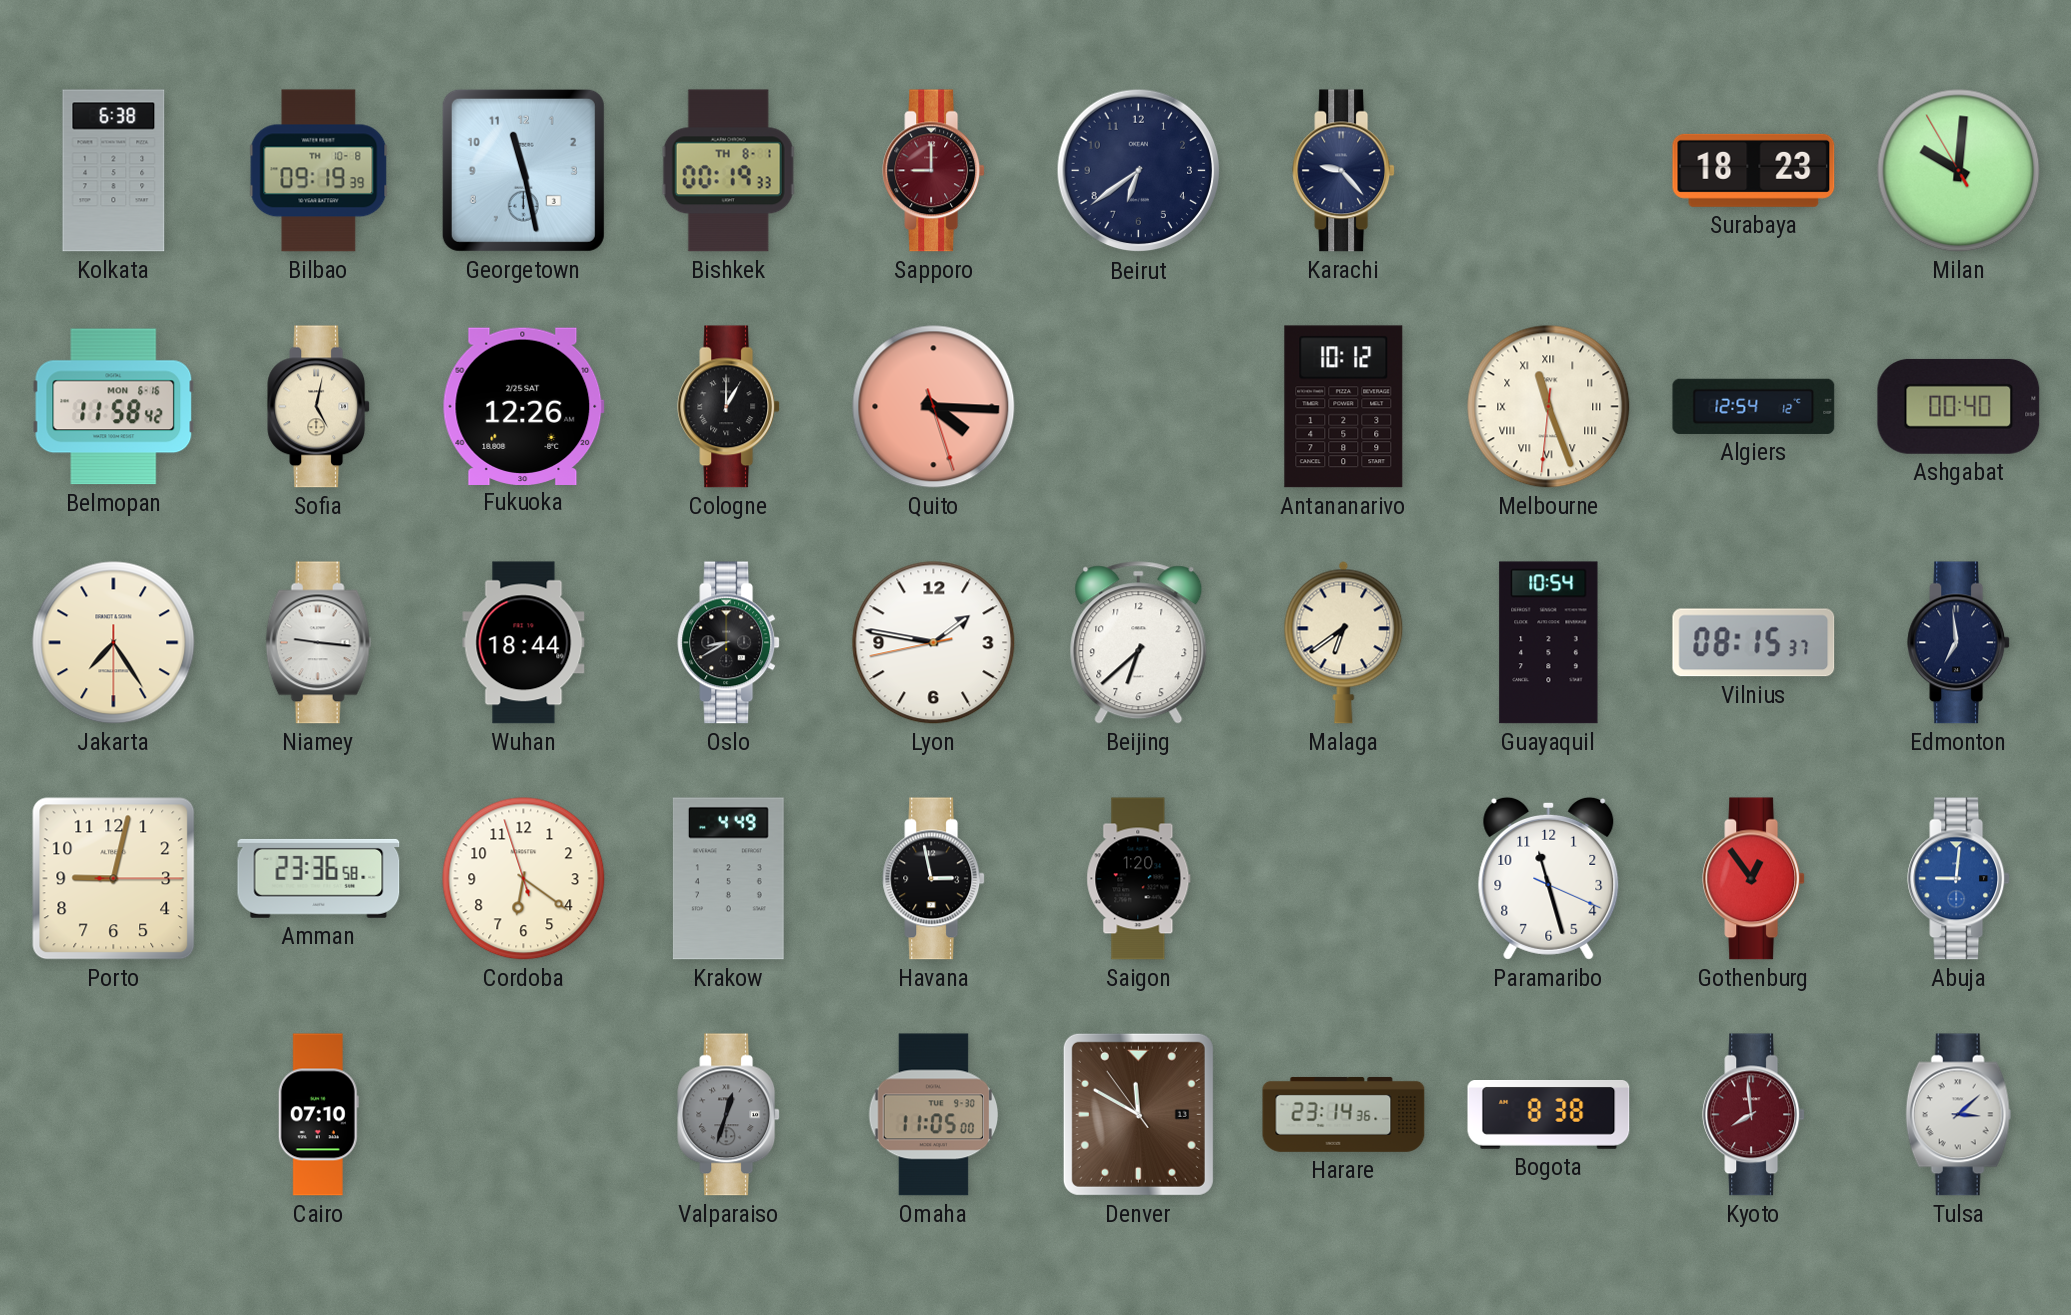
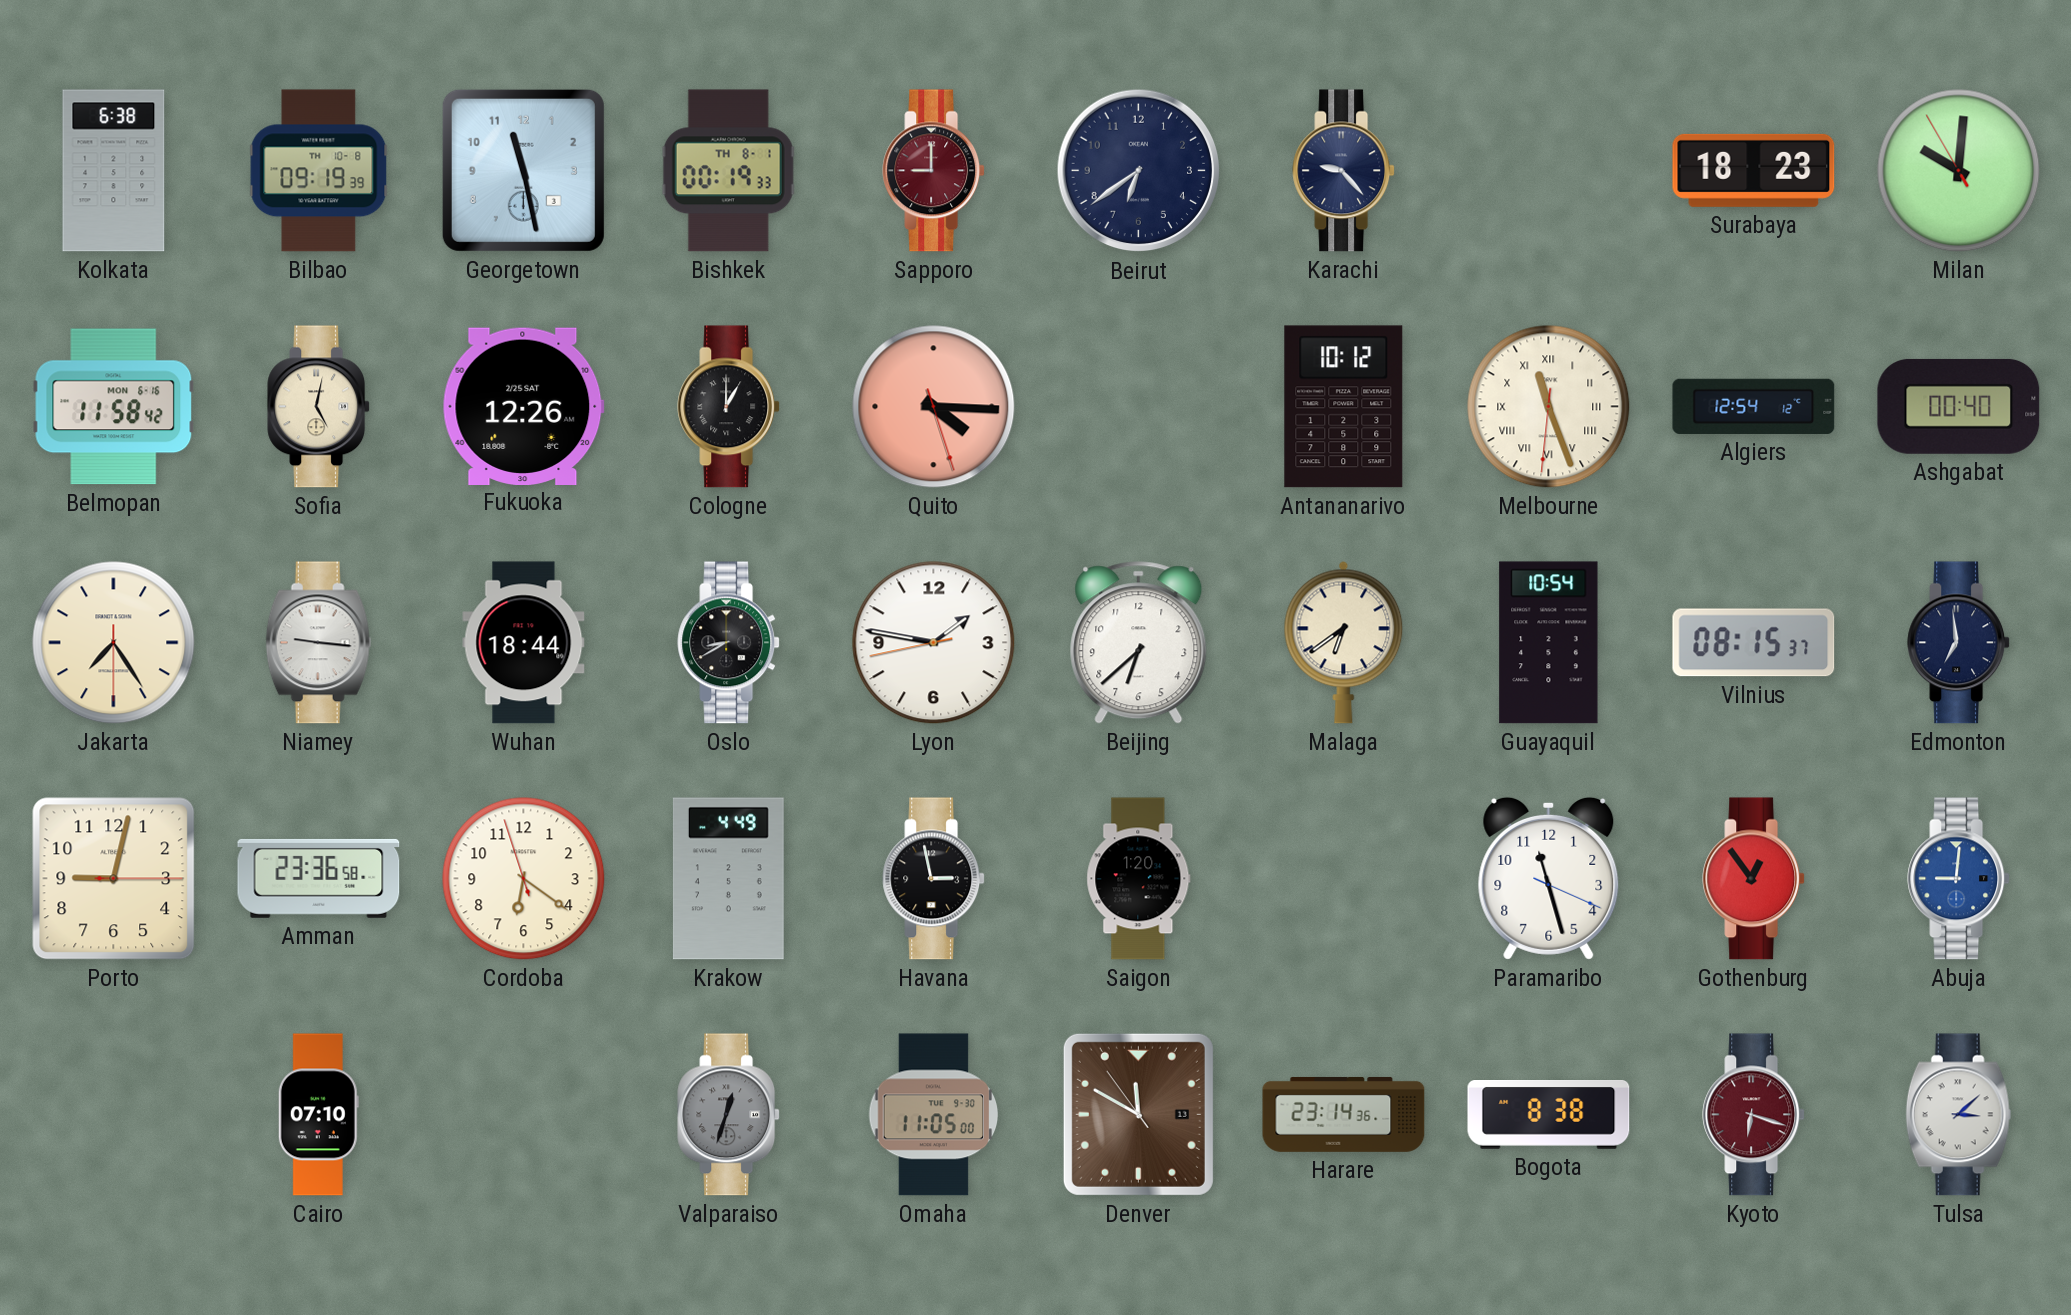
Kyoto: 7:59 -> 6:18 (1754, 1115)
